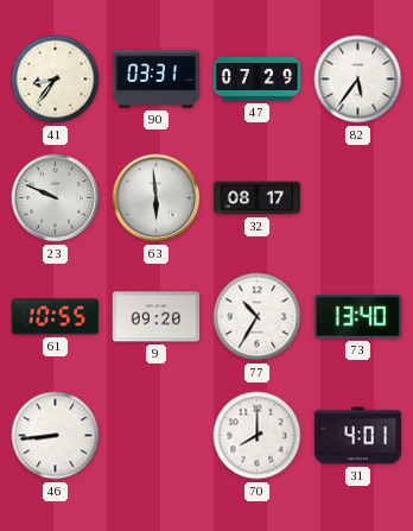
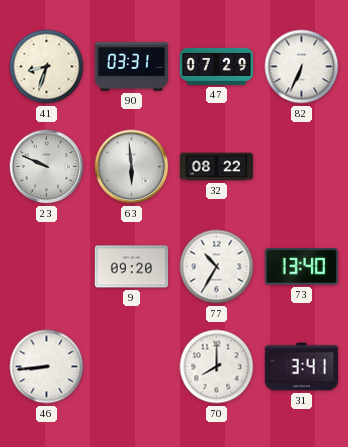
41: 8:36 -> 8:33 (47, 67)
82: 5:36 -> 6:34 (302, 67)
32: 08:17 -> 08:22 (217, 167)
61: 10:55 -> none (56, 317)
31: 4:01 -> 3:41 (302, 367)
